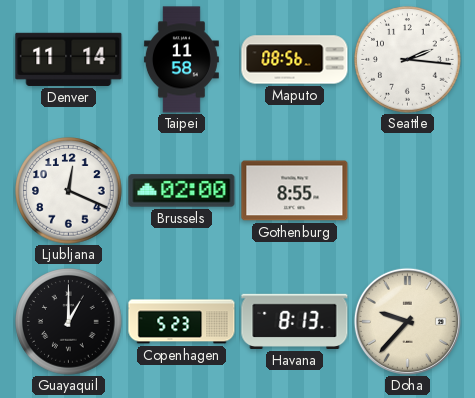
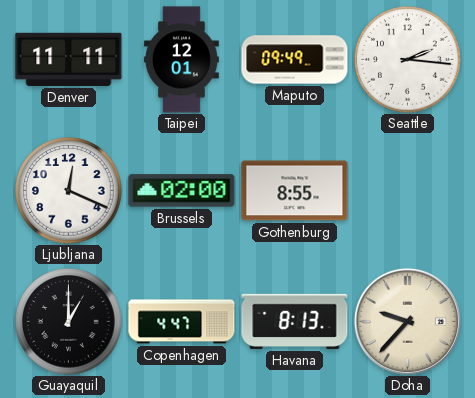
Denver: 11:14 -> 11:11 (69, 59)
Taipei: 11:58 -> 12:01 (181, 60)
Maputo: 08:56 -> 09:49 (295, 60)
Copenhagen: 5:23 -> 4:47 (182, 322)
